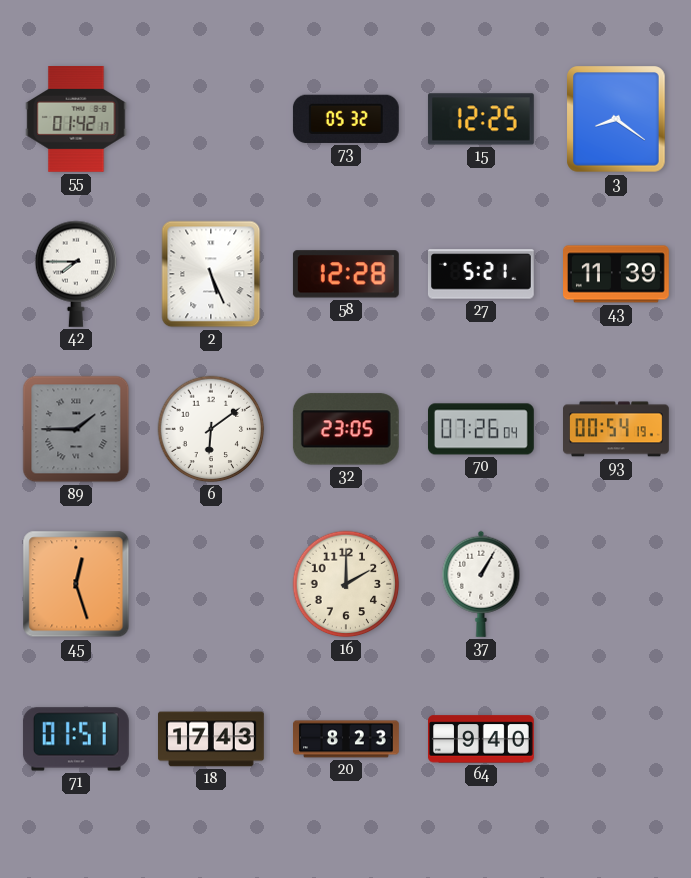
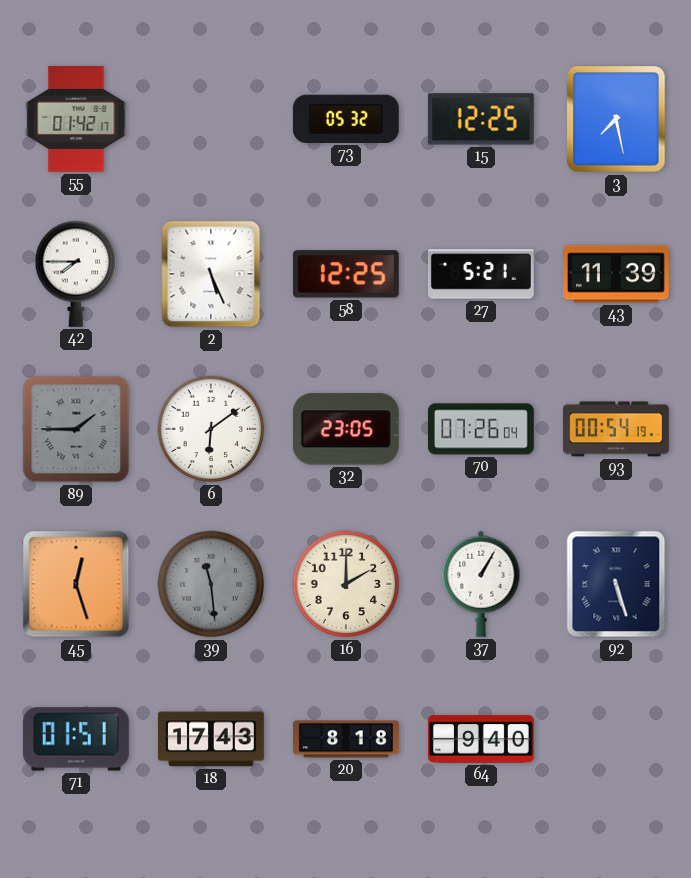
3: 8:21 -> 7:28 (616, 119)
58: 12:28 -> 12:25 (346, 274)
39: none -> 11:29 (211, 584)
92: none -> 5:27 (616, 584)
20: 8:23 -> 8:18 (347, 739)
